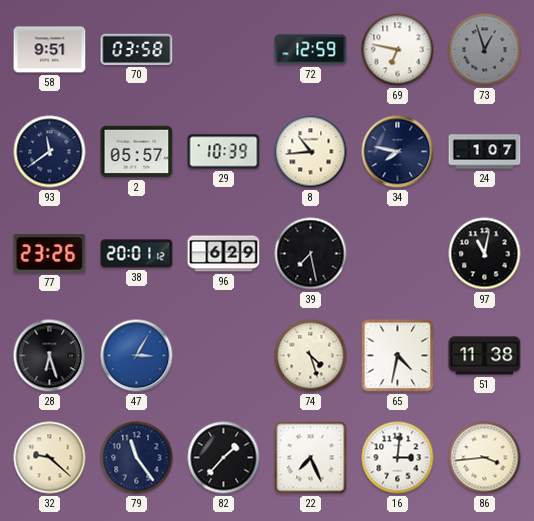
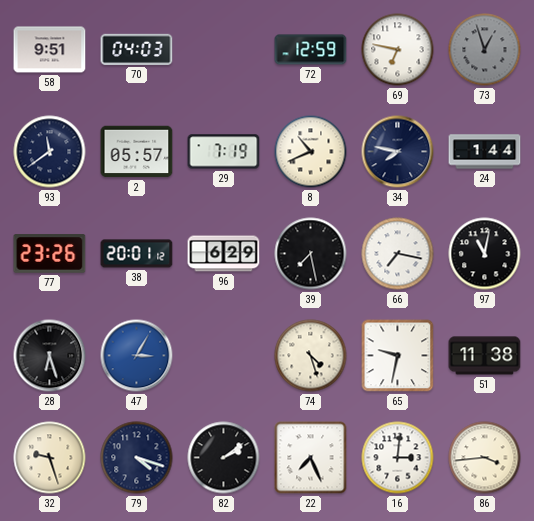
70: 03:58 -> 04:03 (137, 49)
29: 10:39 -> 7:19 (224, 152)
8: 10:44 -> 10:41 (311, 152)
24: 1:07 -> 1:44 (485, 152)
66: none -> 7:17 (398, 254)
65: 4:32 -> 9:32 (398, 356)
32: 9:22 -> 9:27 (50, 458)
79: 11:24 -> 4:18 (137, 458)
82: 1:37 -> 2:09 (224, 458)
